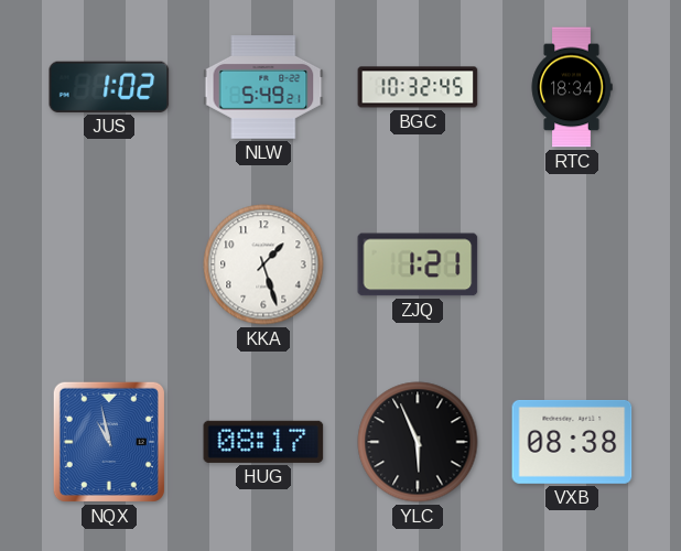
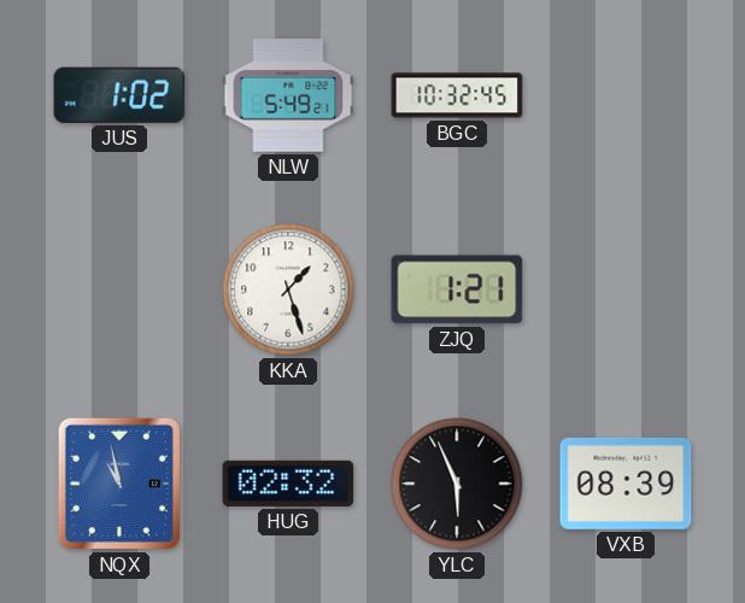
RTC: 18:34 -> none (572, 87)
HUG: 08:17 -> 02:32 (288, 484)
VXB: 08:38 -> 08:39 (626, 484)
